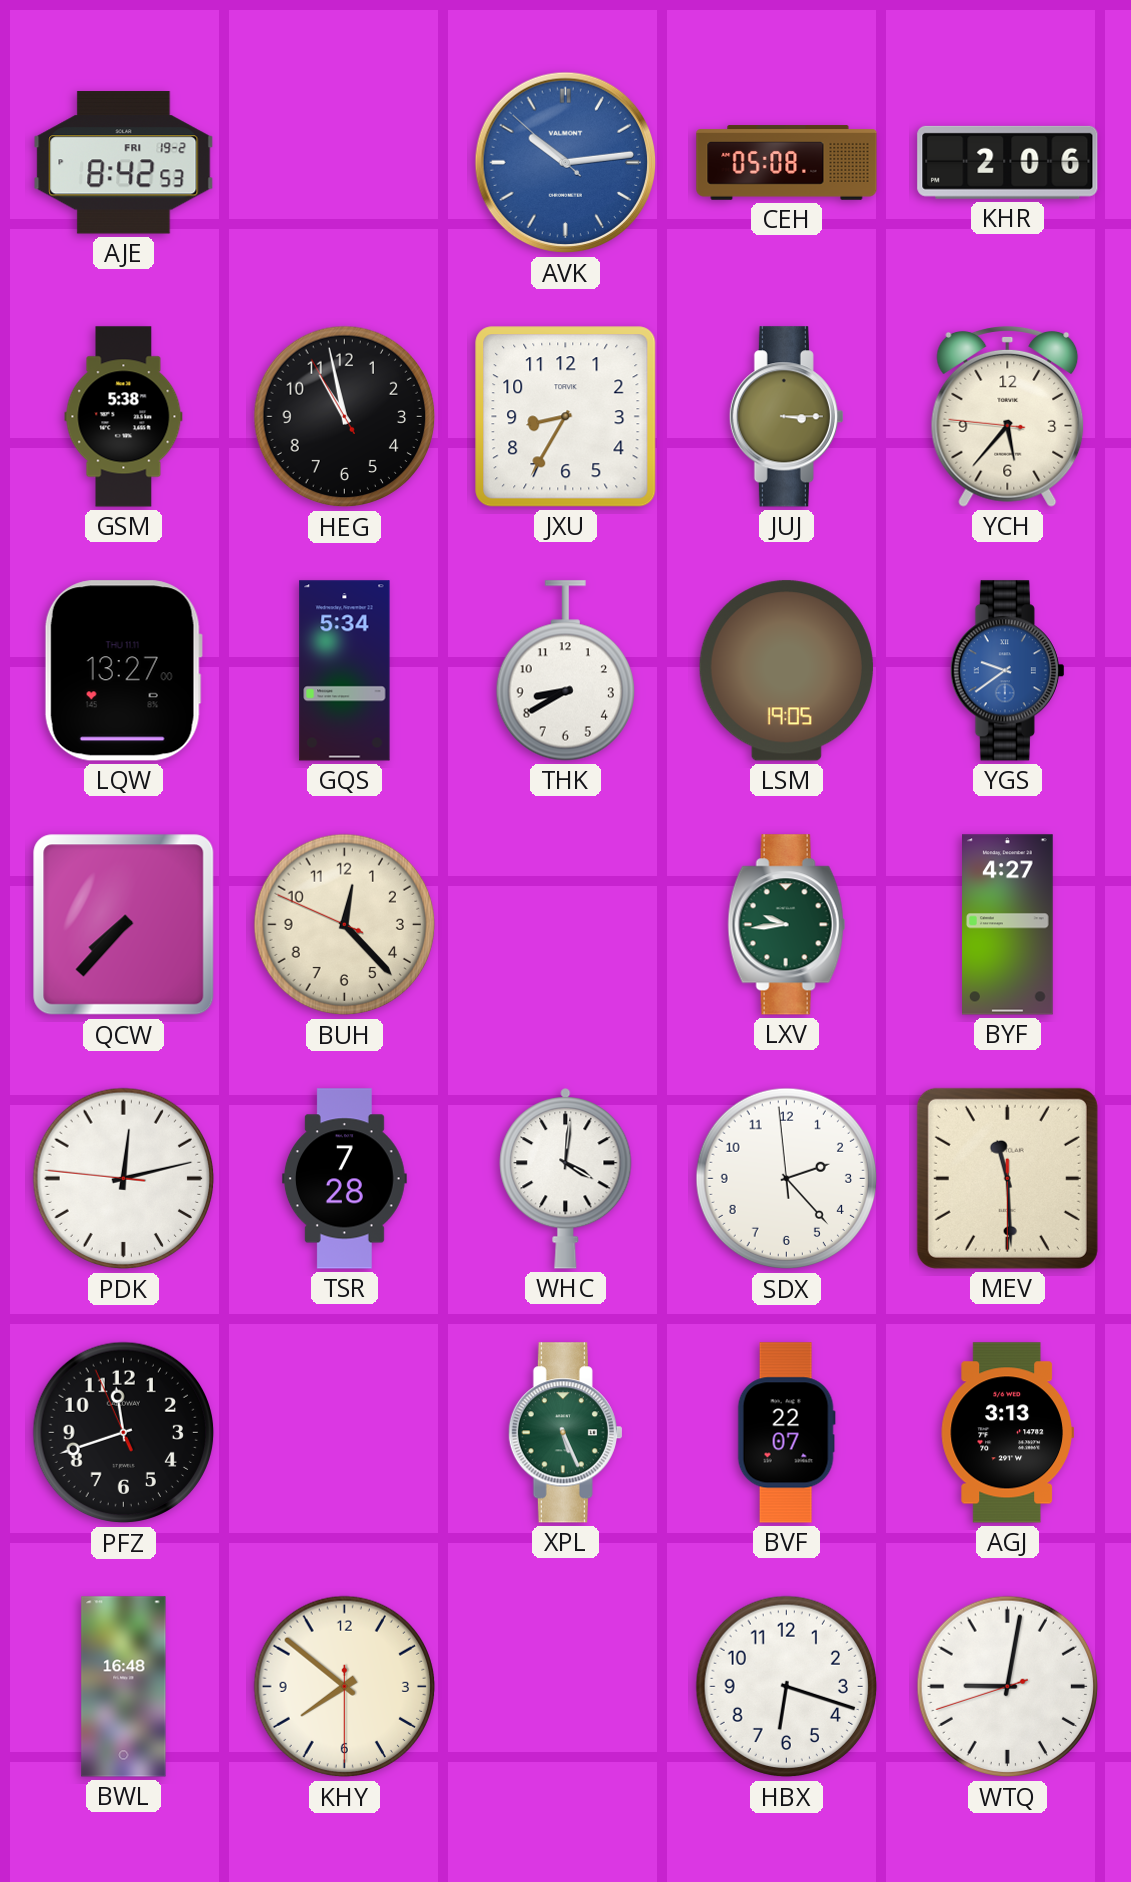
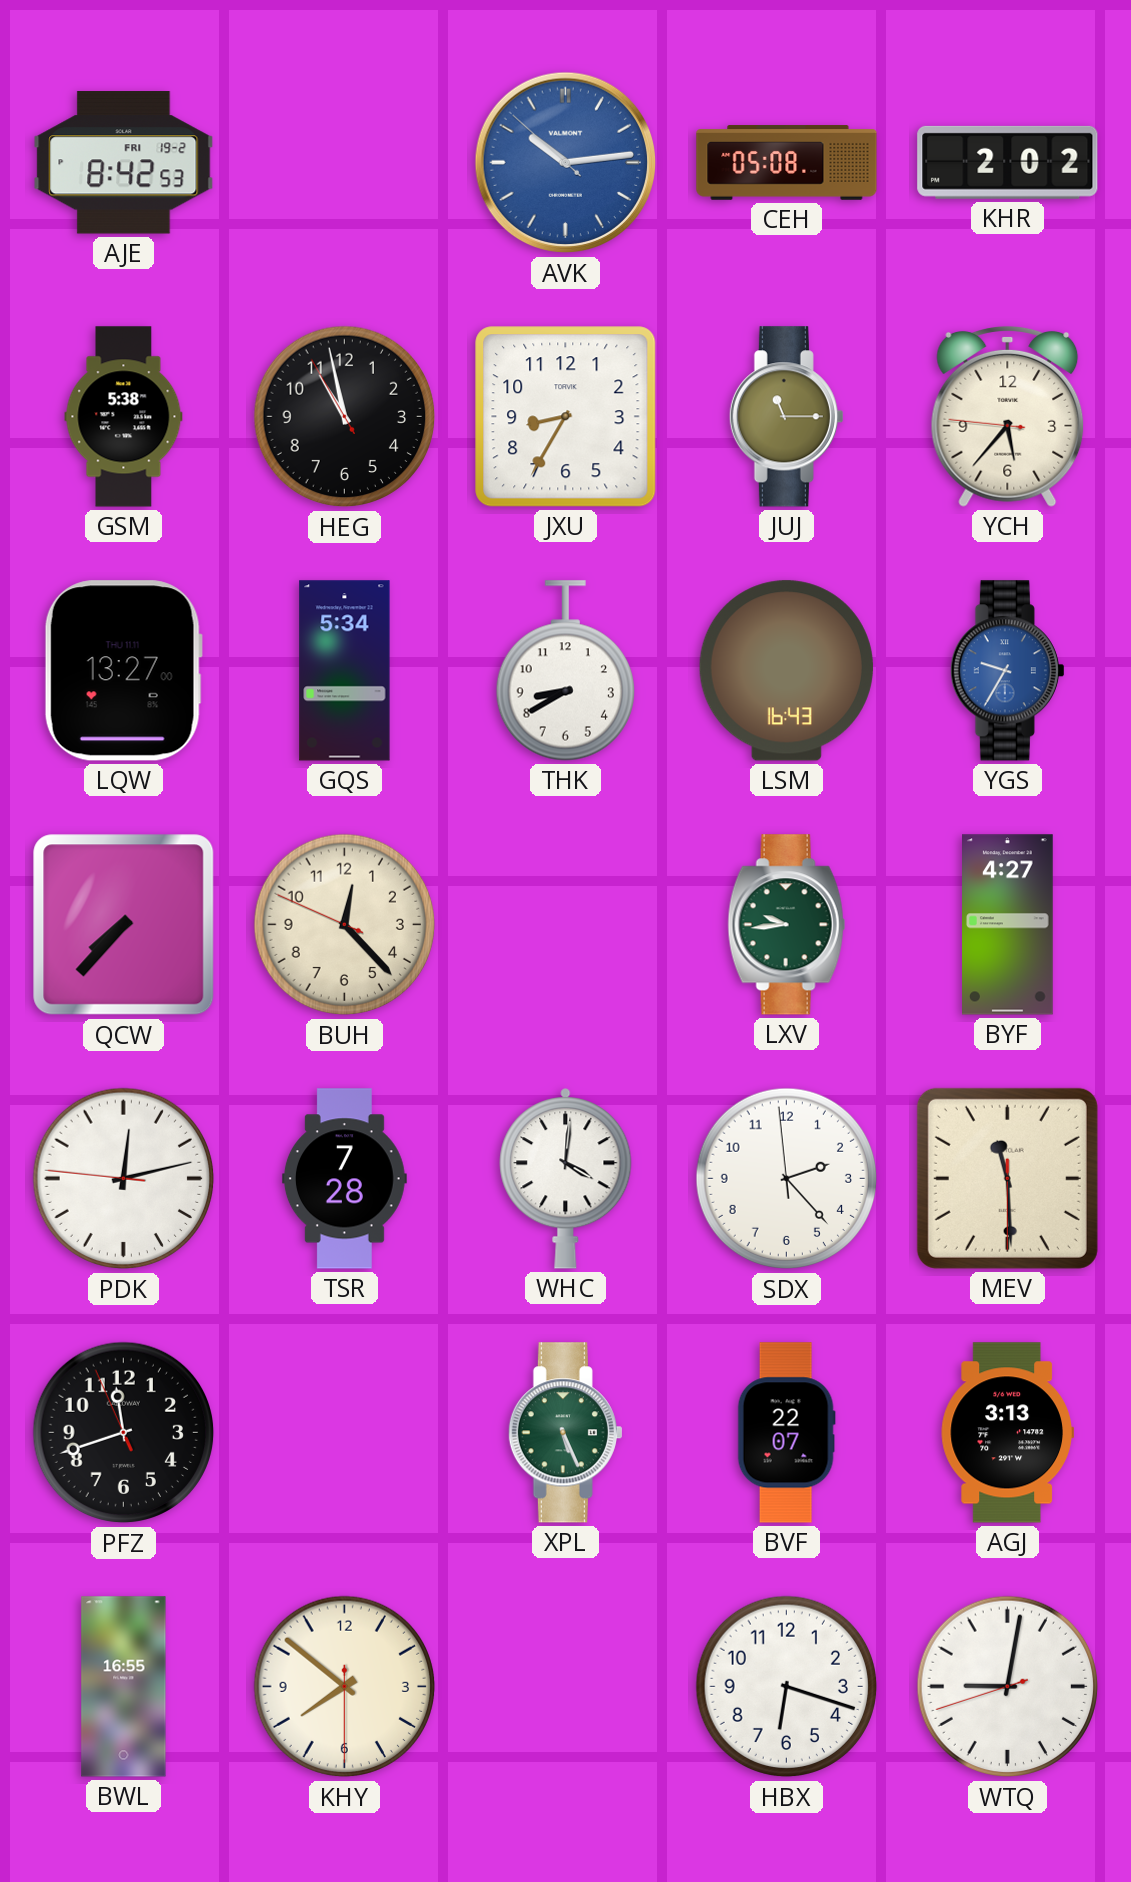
KHR: 2:06 -> 2:02 (1008, 162)
JUJ: 3:15 -> 11:15 (786, 417)
LSM: 19:05 -> 16:43 (786, 671)
YGS: 9:39 -> 9:35 (1007, 671)
BWL: 16:48 -> 16:55 (124, 1687)
